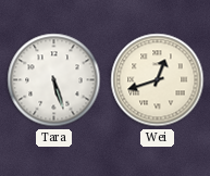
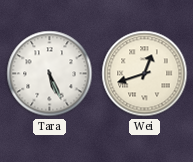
Tara: 5:27 -> 5:26 (50, 74)
